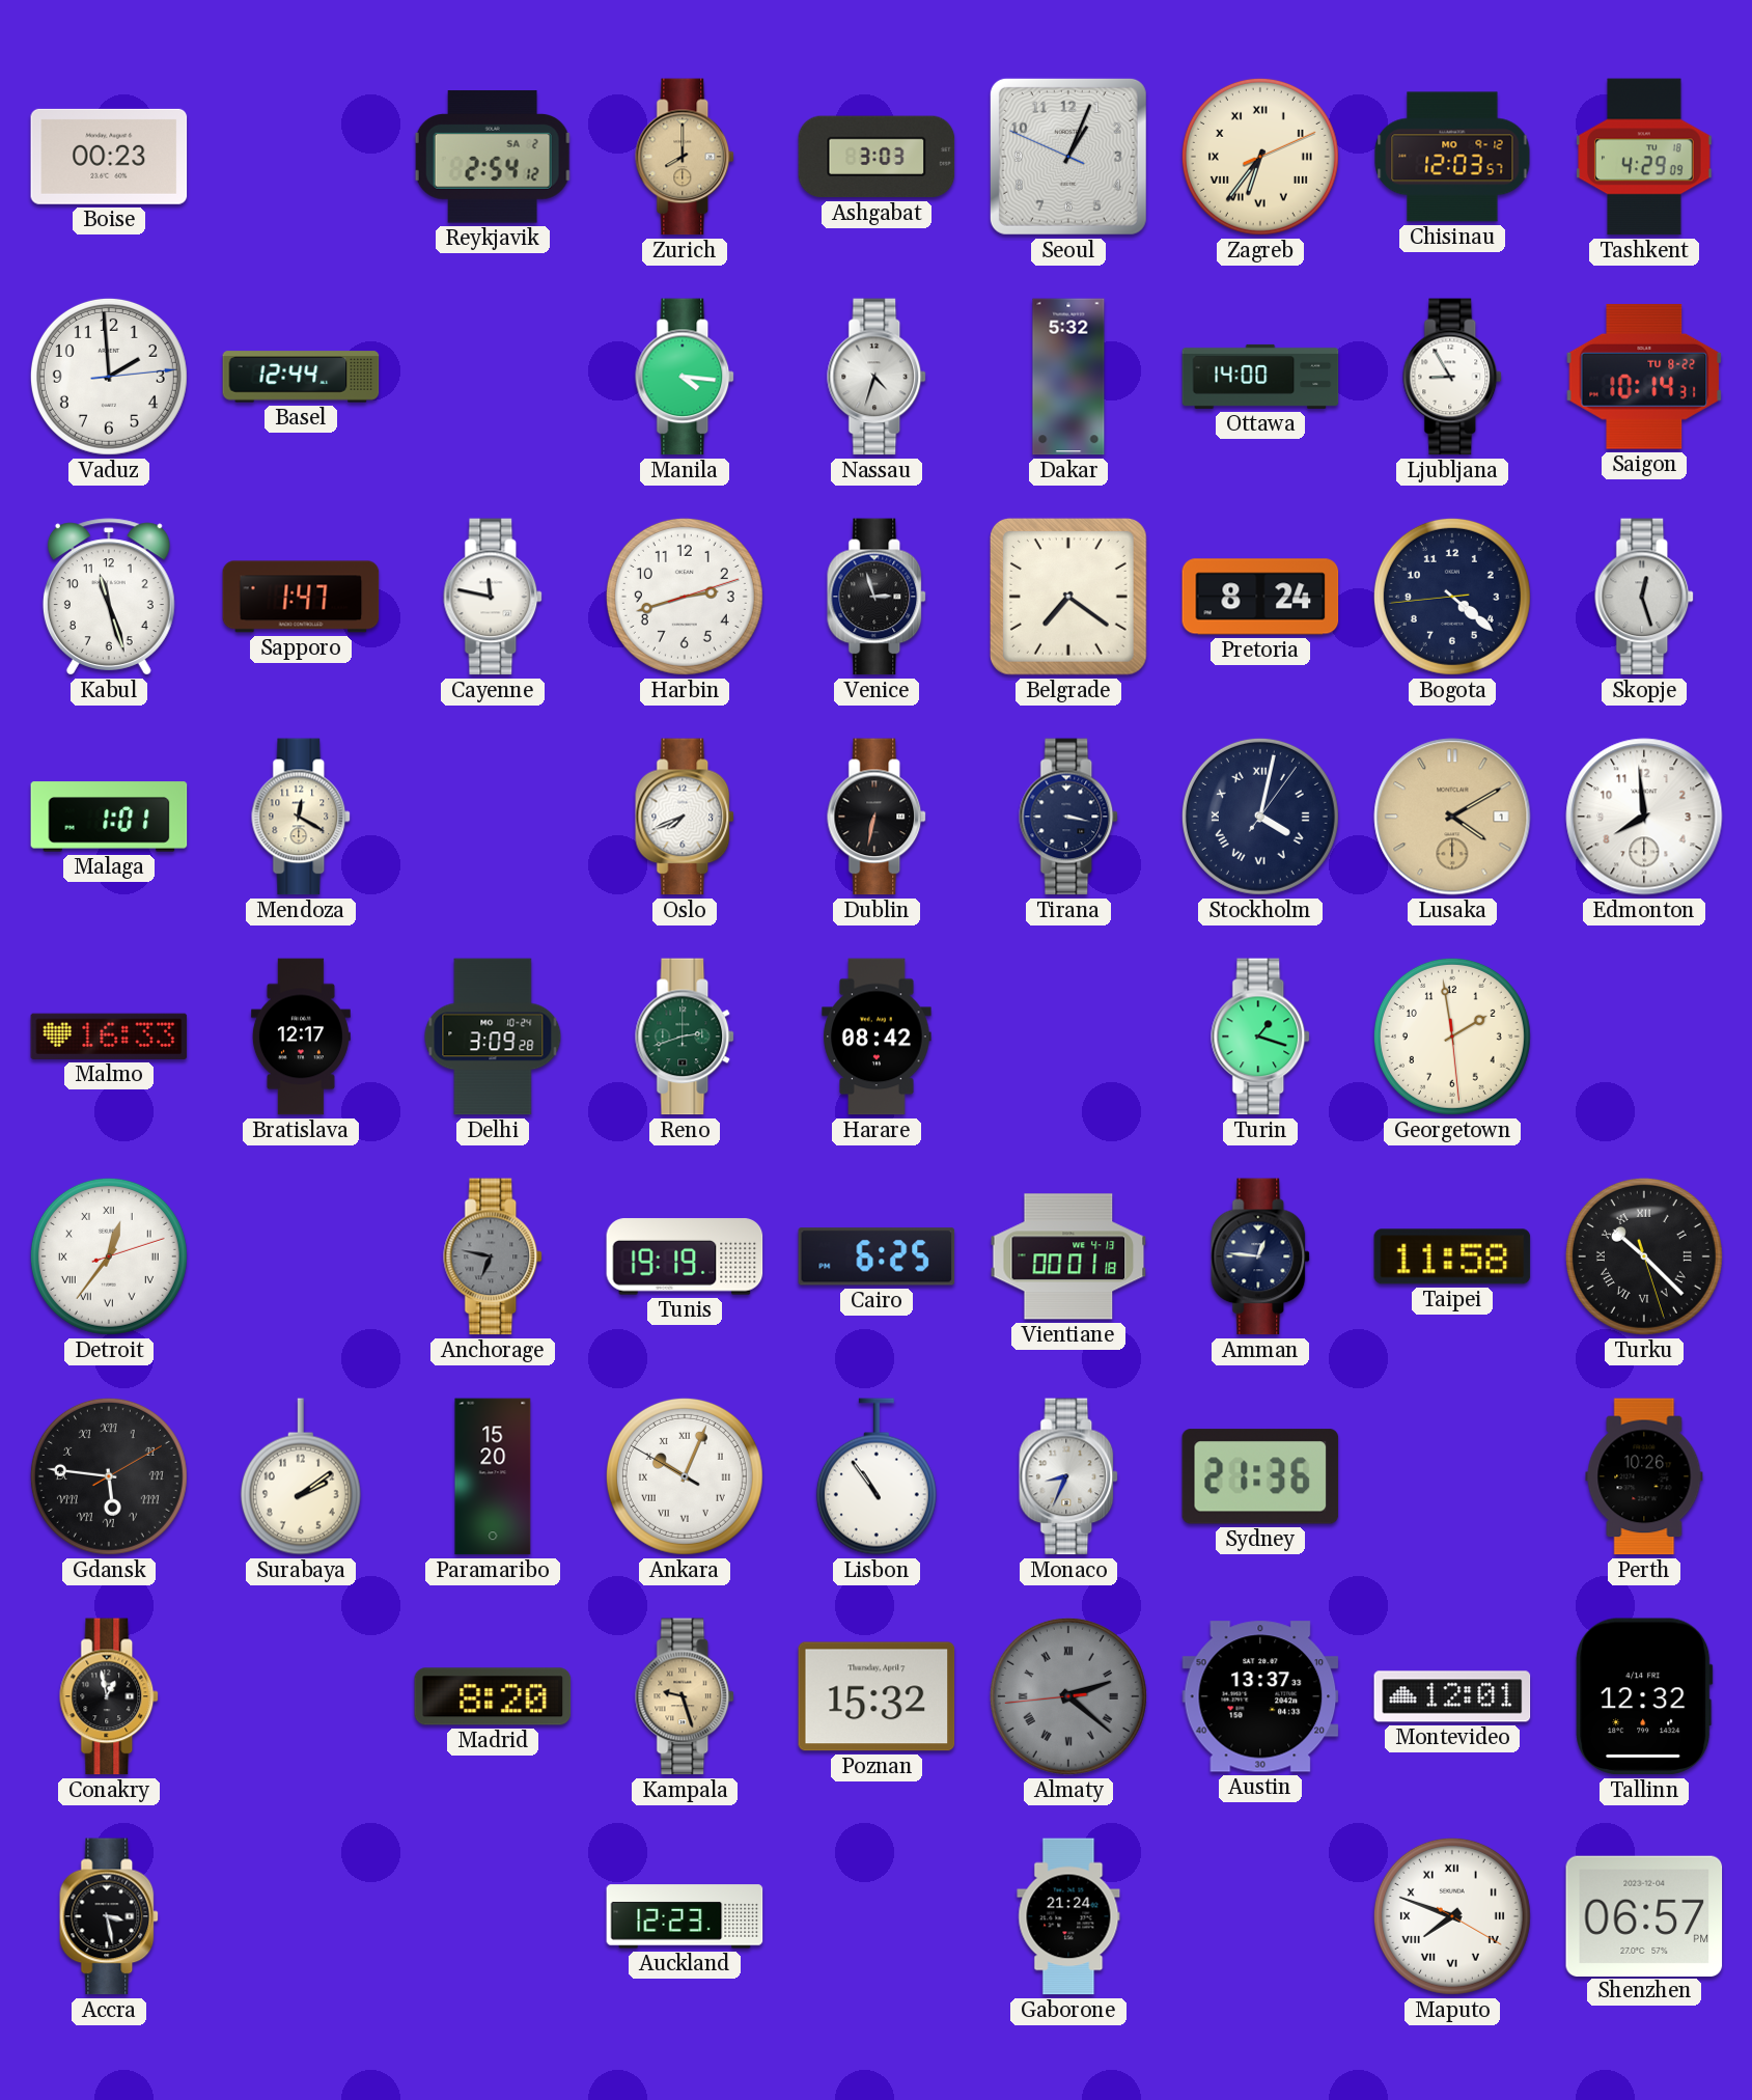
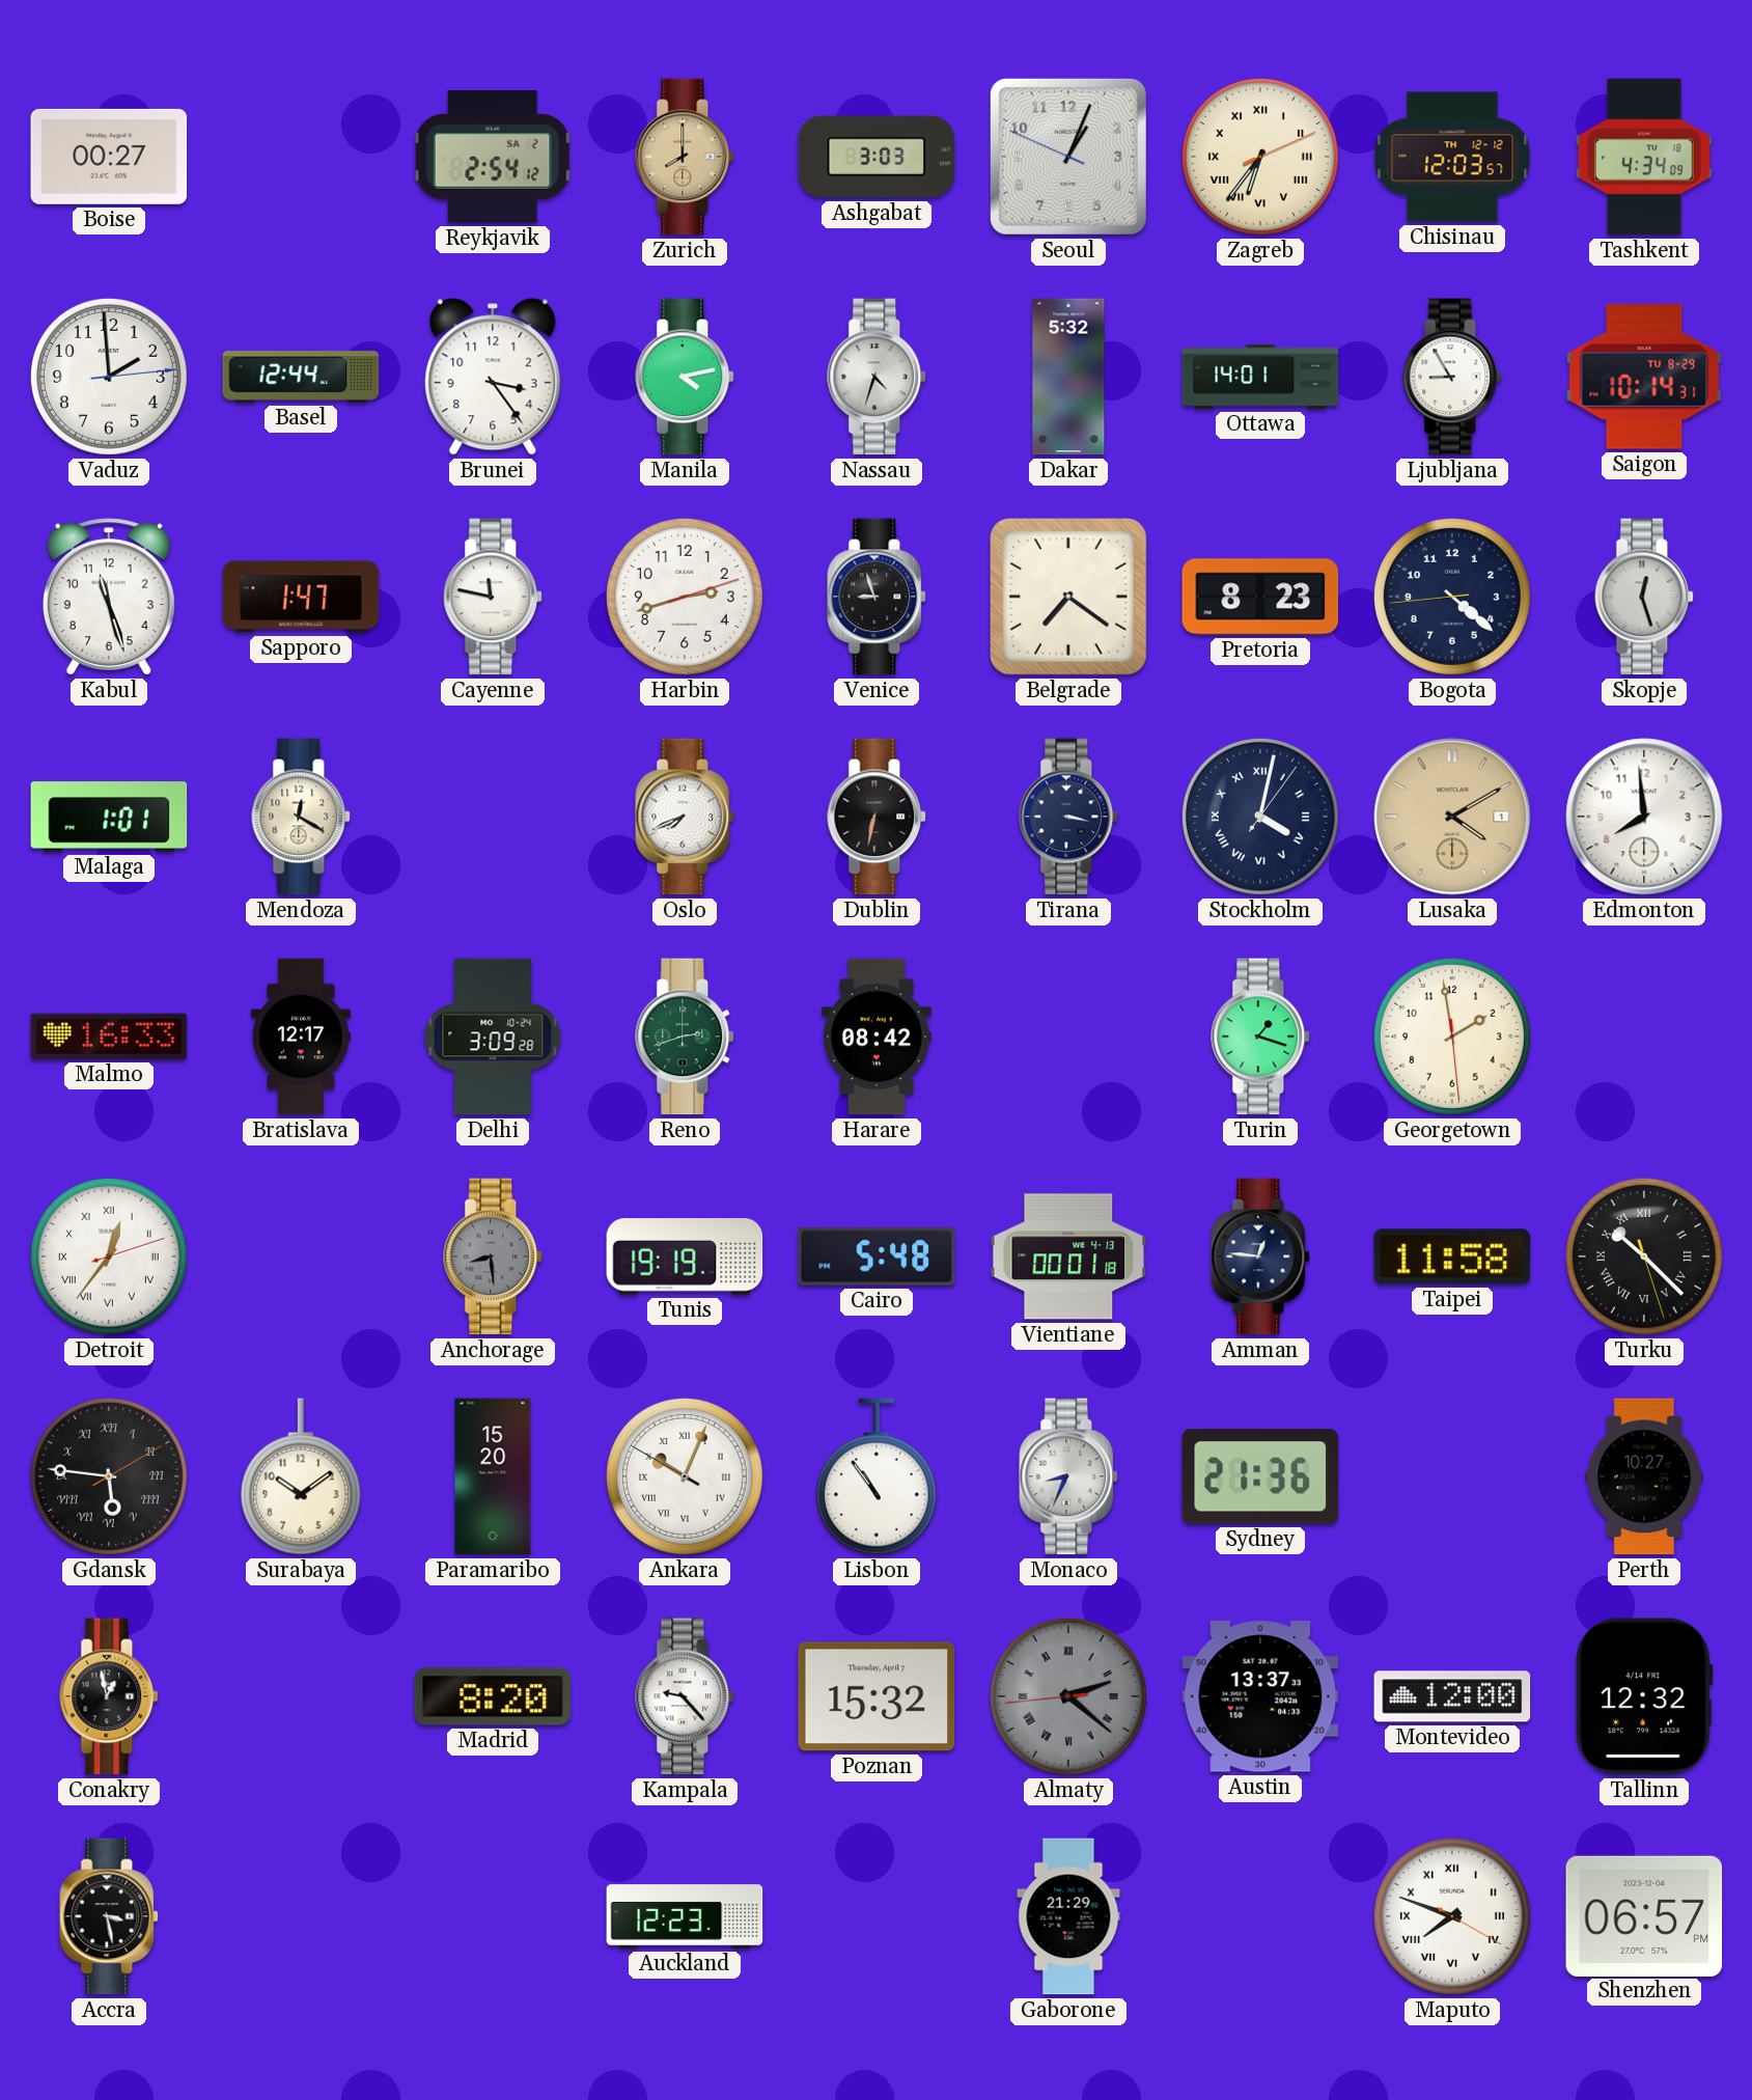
Boise: 00:23 -> 00:27 (109, 157)
Chisinau date: MO 9-12 -> TH 12-12 (1452, 157)
Tashkent: 4:29 -> 4:34 (1644, 157)
Brunei: none -> 3:24 (493, 377)
Manila: 4:16 -> 4:13 (686, 377)
Ottawa: 14:00 -> 14:01 (1260, 377)
Saigon date: TU 8-22 -> TU 8-29 (1644, 377)
Venice: 2:57 -> 8:57 (878, 597)
Pretoria: 8:24 -> 8:23 (1260, 597)
Anchorage: 6:47 -> 8:29 (494, 1256)
Cairo: 6:25 -> 5:48 (877, 1256)
Surabaya: 2:09 -> 10:09 (301, 1476)
Perth: 10:26 -> 10:27 (1644, 1476)
Kampala: 9:27 -> 9:23 (686, 1696)
Kampala dial: champagne -> white (686, 1696)
Montevideo: 12:01 -> 12:00 (1452, 1696)
Gaborone: 21:24 -> 21:29 (1068, 1916)
